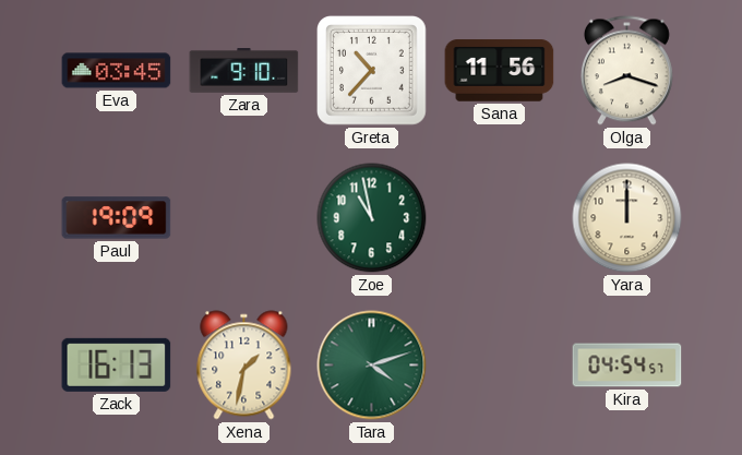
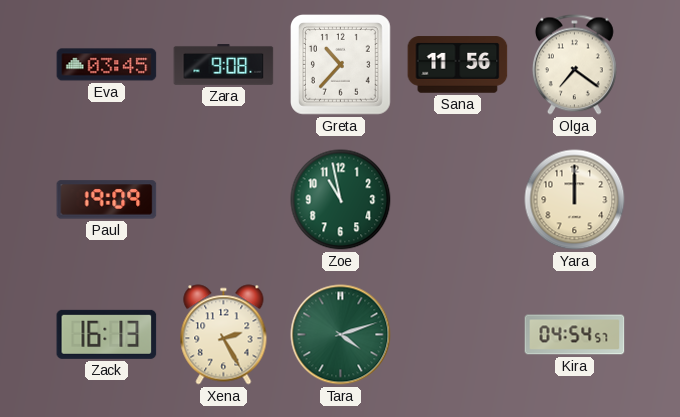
Zara: 9:10 -> 9:08 (224, 65)
Olga: 8:18 -> 7:21 (574, 65)
Xena: 1:32 -> 2:25 (224, 335)
